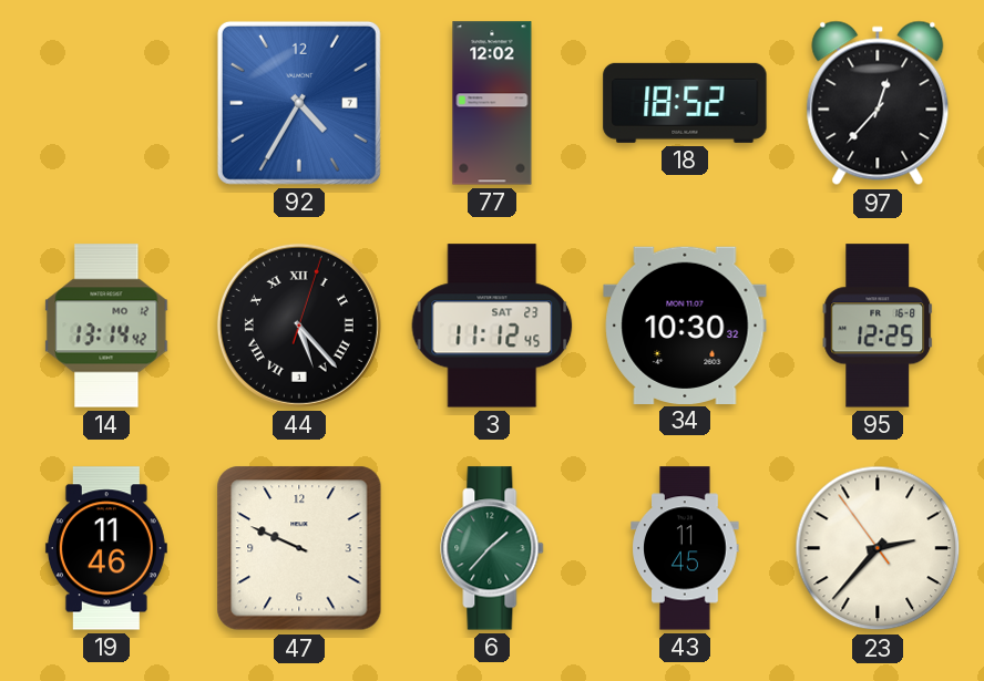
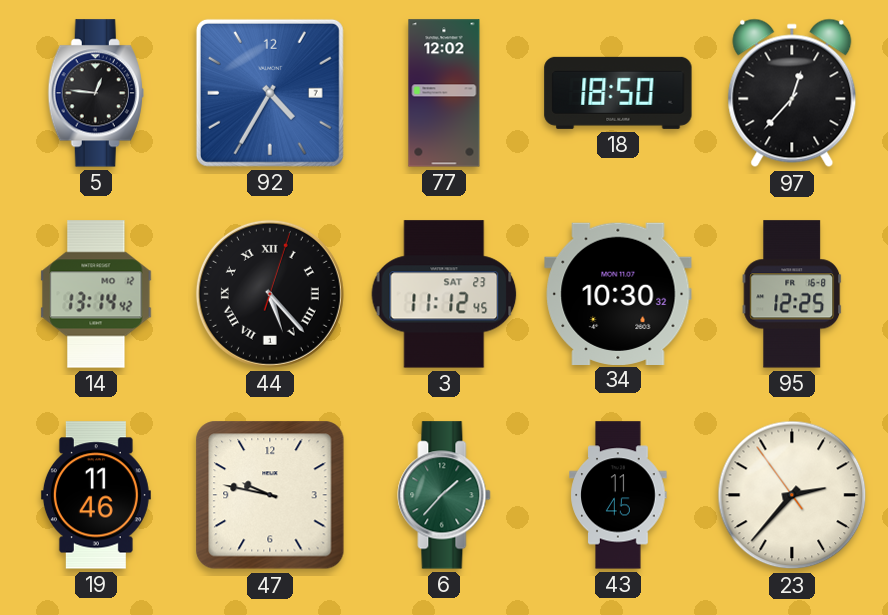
5: none -> 12:46 (96, 93)
18: 18:52 -> 18:50 (618, 93)
47: 9:49 -> 9:47 (270, 495)
